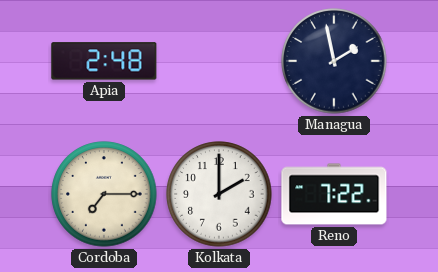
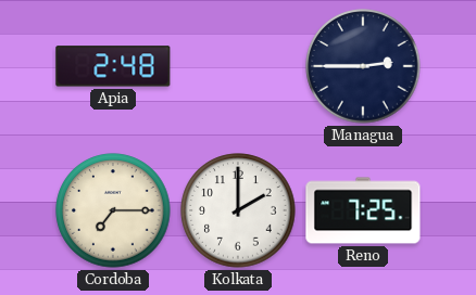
Managua: 1:58 -> 2:45 (363, 66)
Reno: 7:22 -> 7:25 (363, 210)
